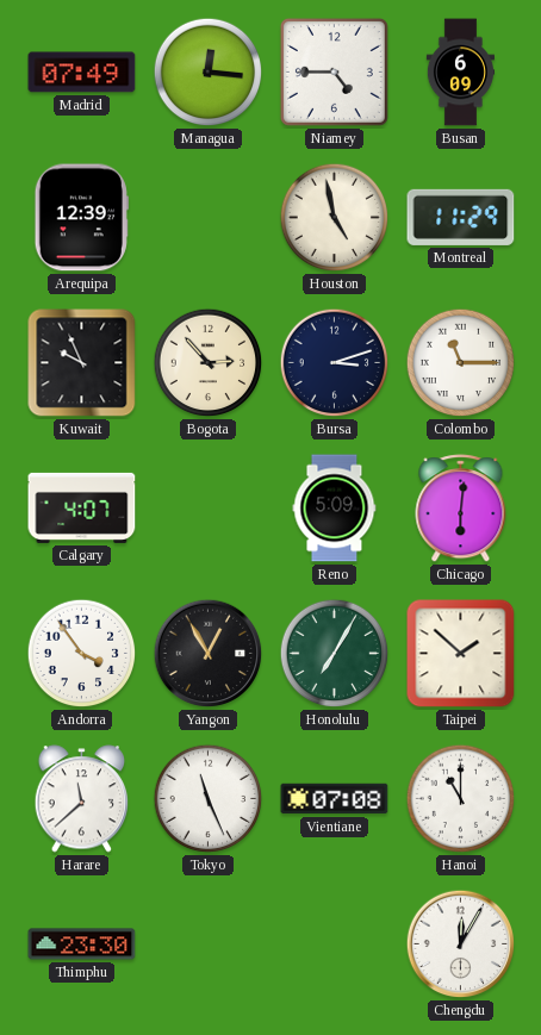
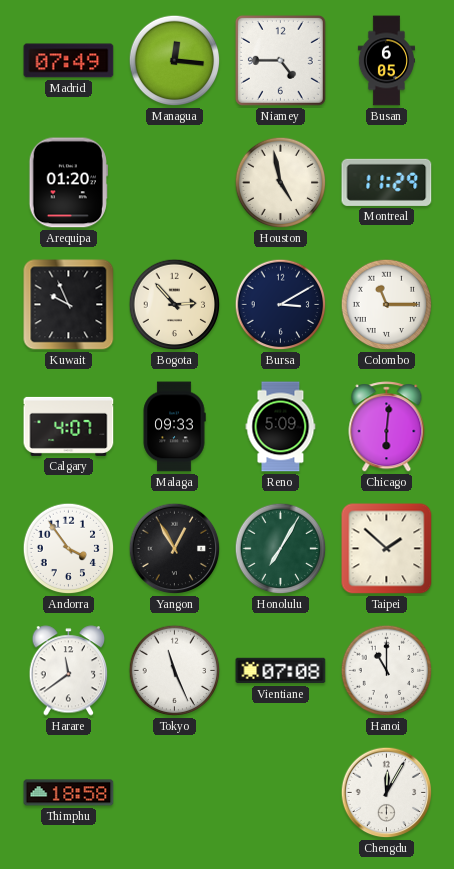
Busan: 6:09 -> 6:05 (386, 61)
Arequipa: 12:39 -> 01:20 (68, 183)
Bursa: 3:12 -> 3:10 (281, 305)
Malaga: none -> 09:33 (174, 427)
Harare: 11:38 -> 11:39 (69, 671)
Thimphu: 23:30 -> 18:58 (69, 793)
